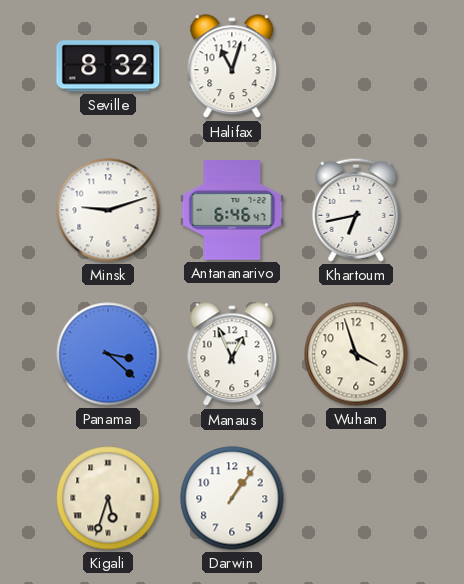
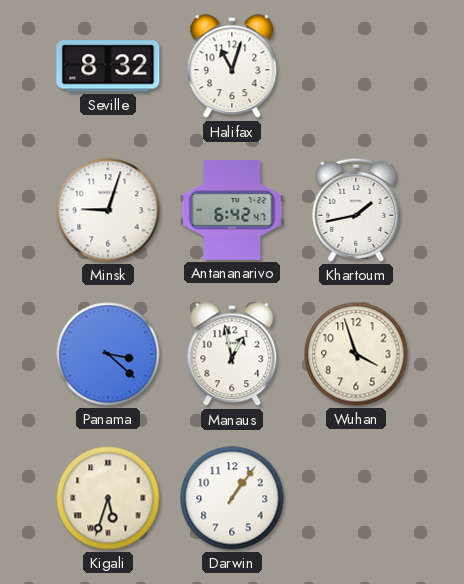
Minsk: 9:12 -> 9:03 (108, 210)
Antananarivo: 6:46 -> 6:42 (232, 211)
Khartoum: 6:43 -> 1:43 (356, 210)
Manaus: 12:56 -> 12:58 (232, 355)
